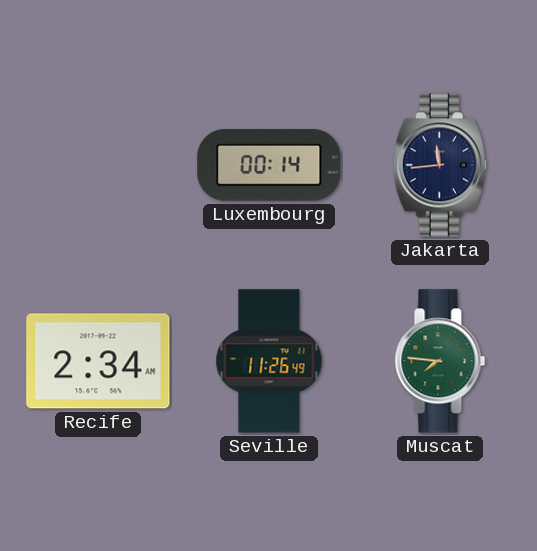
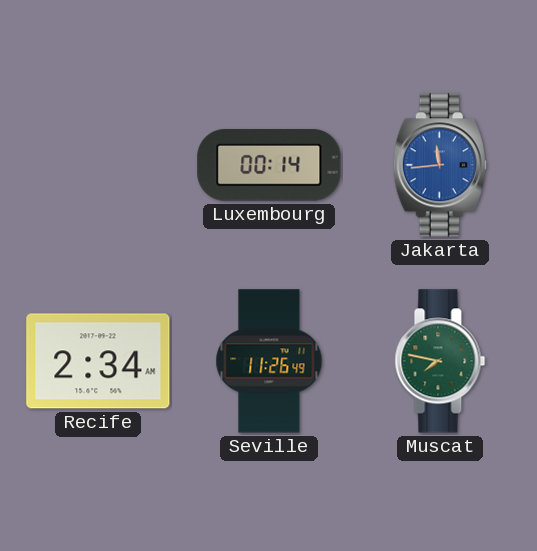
Jakarta dial: navy -> blue (440, 165)
Muscat: 7:46 -> 7:47 (440, 361)
